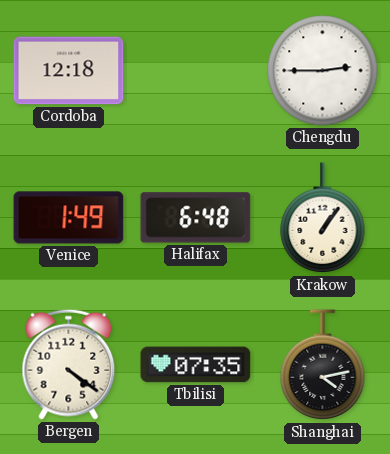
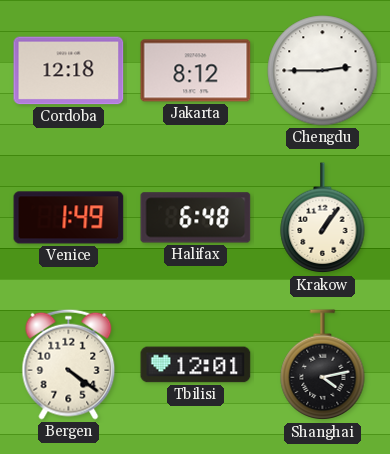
Jakarta: none -> 8:12 (196, 71)
Tbilisi: 07:35 -> 12:01 (196, 365)
